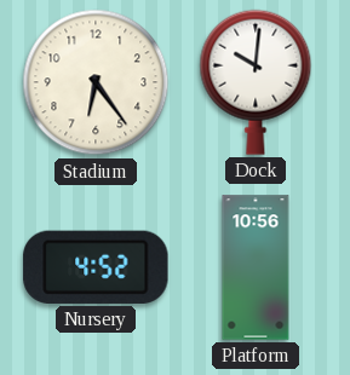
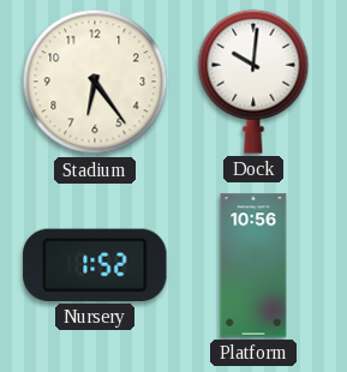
Nursery: 4:52 -> 1:52 (95, 265)
